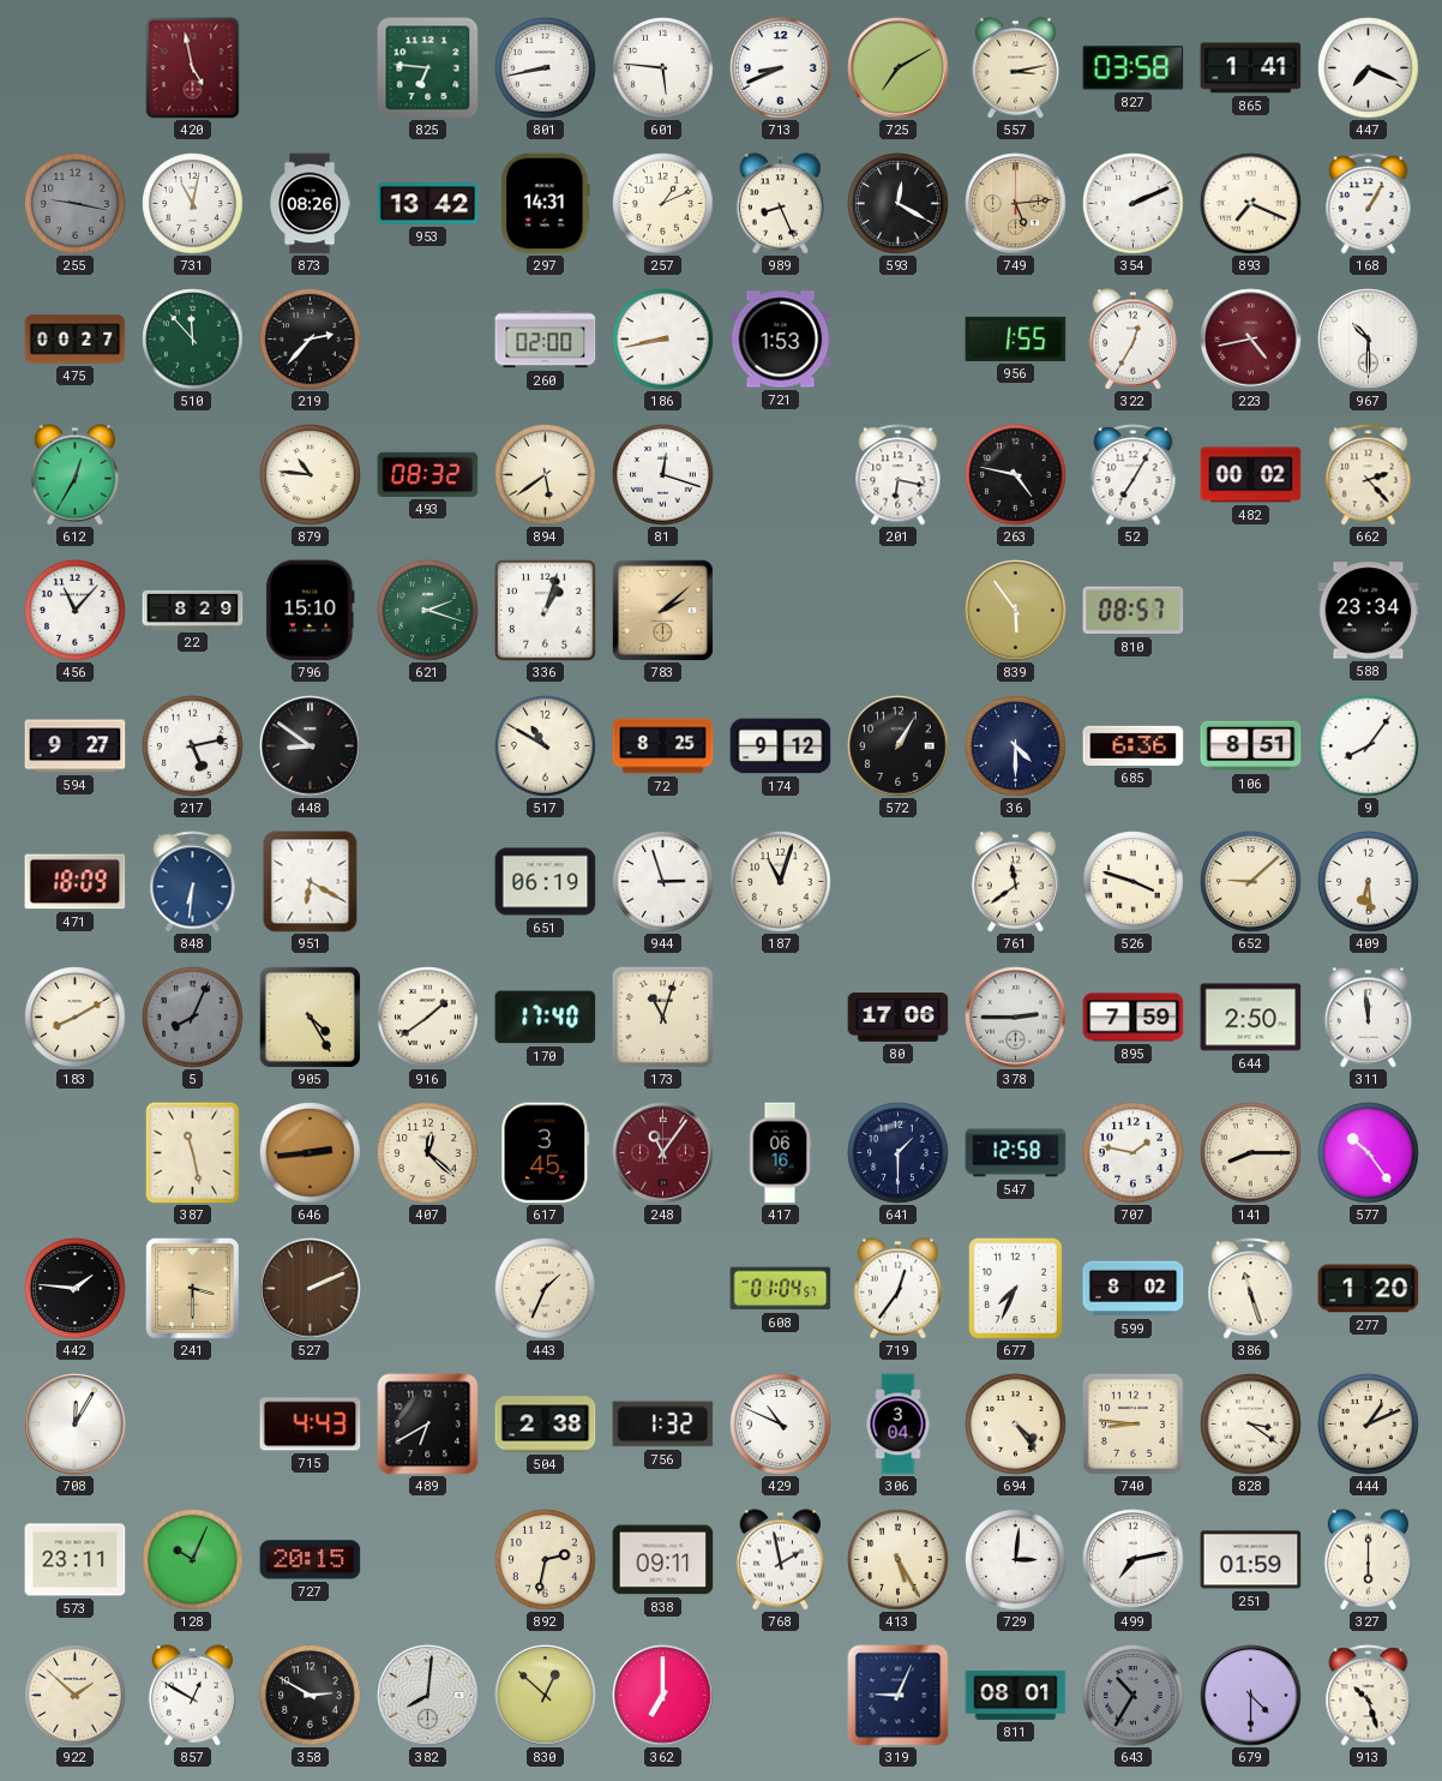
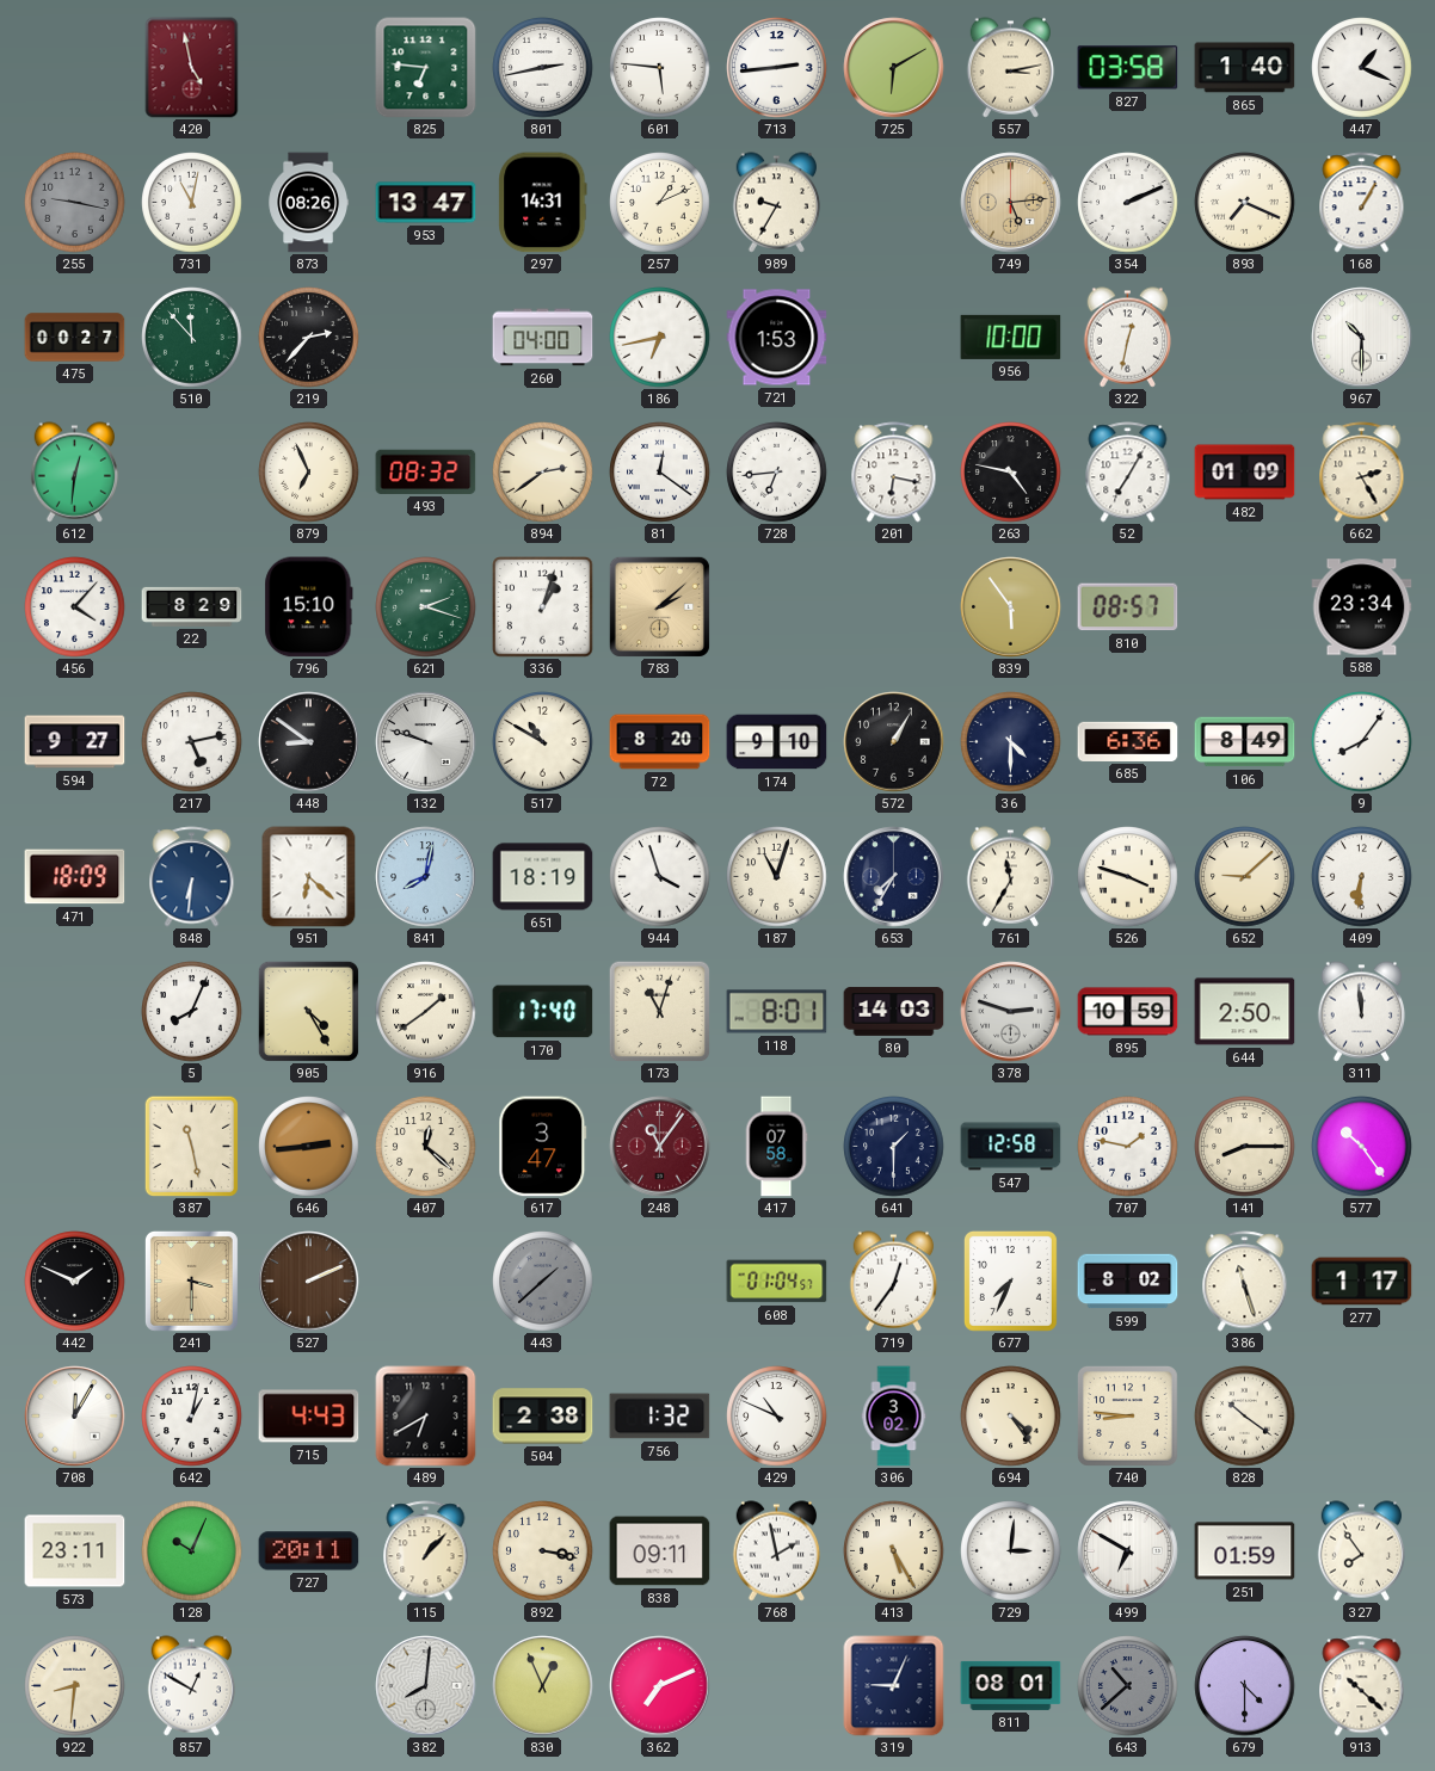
801: 8:43 -> 2:43 (543, 68)
713: 8:41 -> 2:44 (777, 68)
725: 7:10 -> 6:10 (894, 68)
865: 1:41 -> 1:40 (1245, 68)
447: 7:19 -> 1:19 (1362, 68)
953: 13:42 -> 13:47 (426, 203)
989: 8:26 -> 9:35 (777, 203)
593: 12:20 -> none (899, 204)
260: 02:00 -> 04:00 (543, 338)
186: 8:43 -> 6:43 (660, 338)
956: 1:55 -> 10:00 (1011, 337)
322: 12:35 -> 12:32 (1128, 338)
223: 4:43 -> none (1251, 340)
612: 12:35 -> 12:31 (75, 473)
879: 10:46 -> 6:56 (309, 473)
894: 5:39 -> 2:39 (543, 473)
81: 12:18 -> 12:21 (660, 473)
728: none -> 6:44 (777, 473)
482: 00:02 -> 01:09 (1245, 473)
662: 2:23 -> 2:25 (1362, 473)
456: 11:07 -> 4:07 (75, 607)
132: none -> 9:48 (426, 742)
72: 8:25 -> 8:20 (660, 742)
174: 9:12 -> 9:10 (777, 742)
106: 8:51 -> 8:49 (1245, 742)
951: 6:20 -> 6:22 (309, 877)
841: none -> 8:02 (426, 877)
651: 06:19 -> 18:19 (543, 877)
944: 2:57 -> 3:57 (660, 877)
653: none -> 7:35 (894, 877)
761: 11:39 -> 11:35 (1011, 877)
409: 6:29 -> 6:31 (1362, 877)
183: 8:10 -> none (76, 1018)
5 dial: grey -> white (192, 1012)
118: none -> 8:01 (777, 1012)
80: 17:06 -> 14:03 (894, 1012)
378: 2:45 -> 2:48 (1011, 1012)
895: 7:59 -> 10:59 (1128, 1012)
617: 3:45 -> 3:47 (543, 1147)
417: 06:16 -> 07:58 (776, 1147)
442: 1:46 -> 1:49 (75, 1282)
443: 1:34 -> 1:38 (543, 1282)
443 dial: cream -> grey (543, 1282)
277: 1:20 -> 1:17 (1362, 1282)
642: none -> 1:02 (192, 1417)
306: 3:04 -> 3:02 (894, 1417)
828: 3:21 -> 10:21 (1245, 1417)
444: 1:11 -> none (1369, 1425)
727: 20:15 -> 20:11 (309, 1551)
115: none -> 1:07 (426, 1551)
892: 2:32 -> 3:17 (543, 1551)
499: 7:13 -> 6:50 (1128, 1551)
327: 6:00 -> 7:54 (1362, 1551)
922: 1:52 -> 8:31 (75, 1686)
358: 2:50 -> none (311, 1696)
830: 12:52 -> 12:56 (543, 1686)
362: 7:00 -> 7:11 (660, 1686)
643: 10:35 -> 10:38 (1128, 1686)
913: 10:27 -> 10:22 (1362, 1686)
